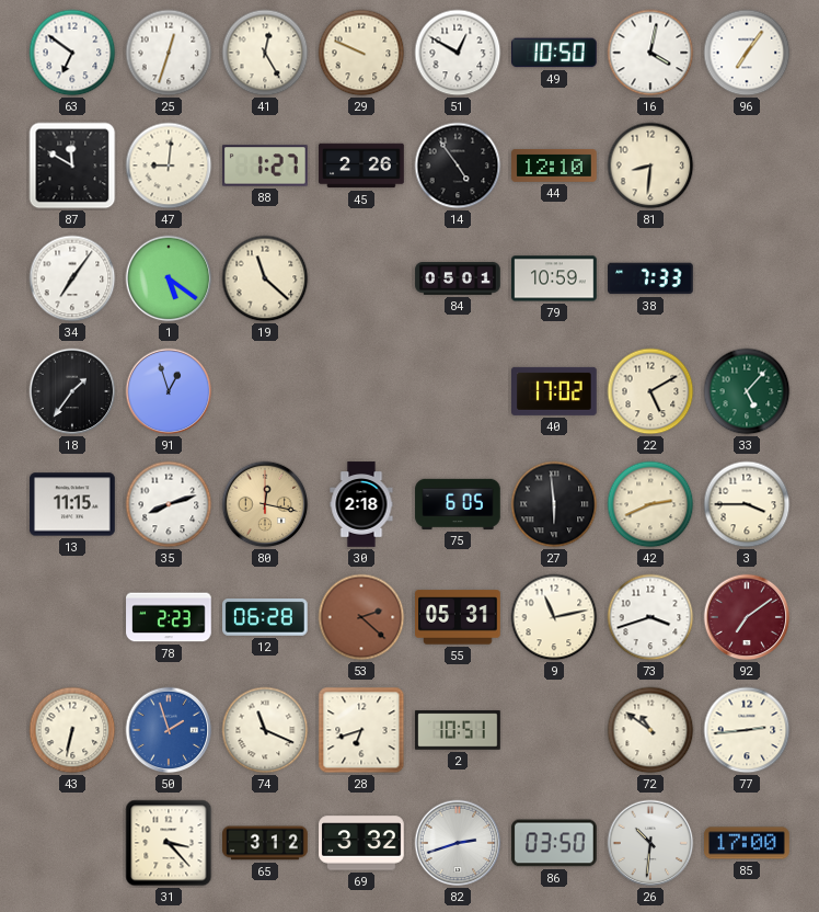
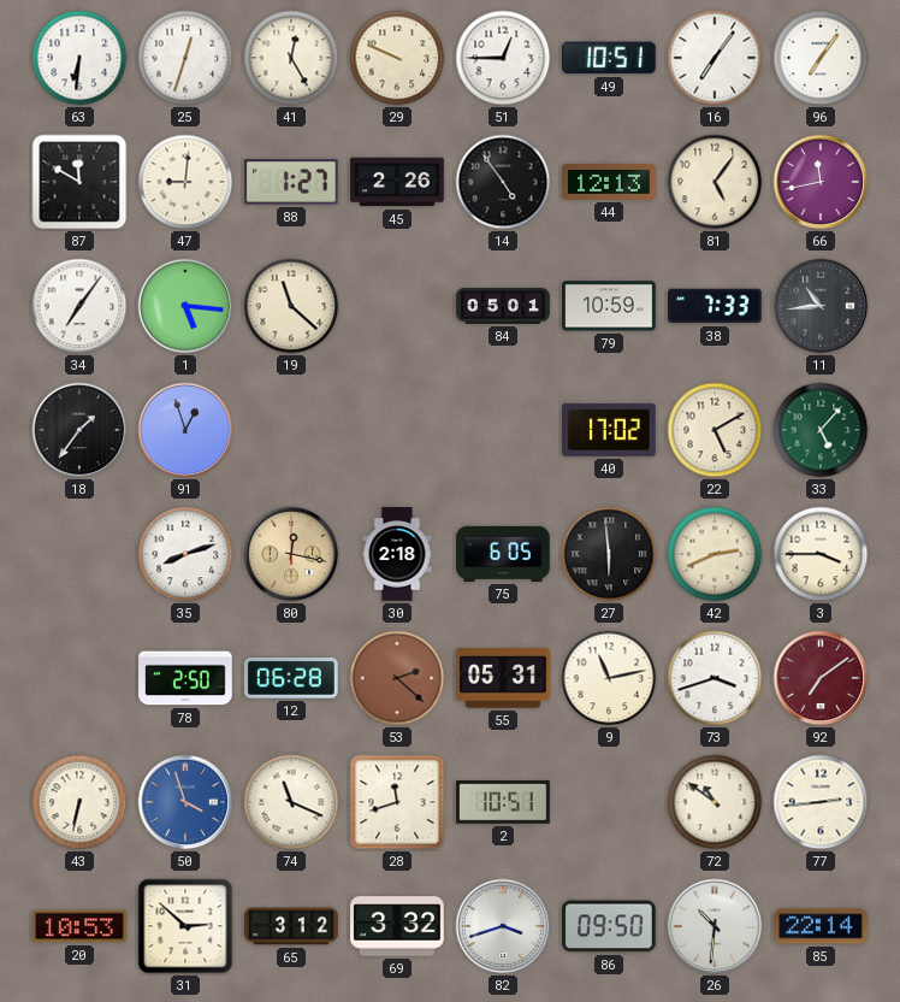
63: 6:51 -> 6:31 (79, 58)
51: 12:50 -> 12:45 (503, 58)
49: 10:50 -> 10:51 (610, 58)
16: 4:02 -> 7:06 (715, 58)
44: 12:10 -> 12:13 (609, 183)
81: 8:31 -> 5:06 (715, 182)
66: none -> 11:43 (821, 182)
1: 5:21 -> 5:16 (185, 306)
11: none -> 10:44 (821, 306)
13: 11:15 -> none (72, 504)
78: 2:23 -> 2:50 (185, 678)
50: 1:57 -> 3:57 (185, 802)
28: 6:42 -> 11:42 (397, 802)
20: none -> 10:53 (81, 926)
31: 3:23 -> 2:52 (185, 926)
82: 2:42 -> 3:42 (503, 926)
86: 03:50 -> 09:50 (609, 926)
85: 17:00 -> 22:14 (821, 926)
